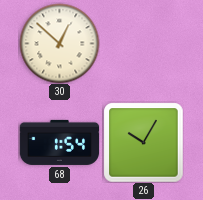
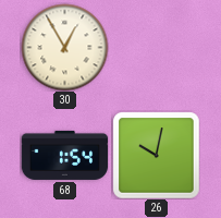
30: 12:52 -> 12:55 (64, 47)
26: 10:05 -> 10:02 (156, 155)
